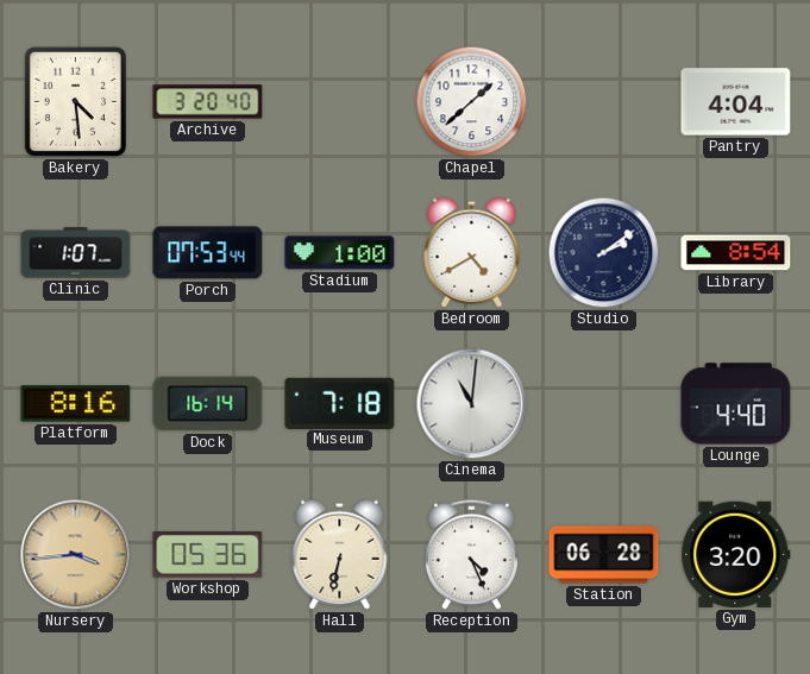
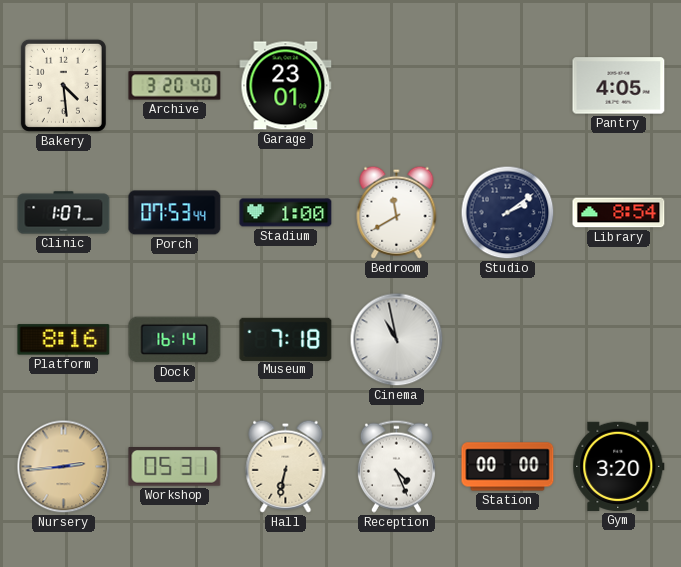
Garage: none -> 23:01 (286, 86)
Chapel: 1:38 -> none (472, 102)
Pantry: 4:04 -> 4:05 (619, 86)
Bedroom: 4:40 -> 11:40 (397, 212)
Cinema: 11:01 -> 10:58 (397, 340)
Lounge: 4:40 -> none (736, 404)
Nursery: 3:44 -> 2:44 (64, 467)
Workshop: 05:36 -> 05:31 (175, 467)
Station: 06:28 -> 00:00 (508, 467)
